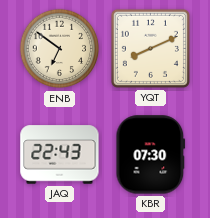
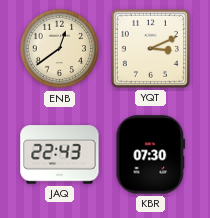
ENB: 6:51 -> 12:39 (60, 49)
YQT: 8:11 -> 3:11 (150, 48)
